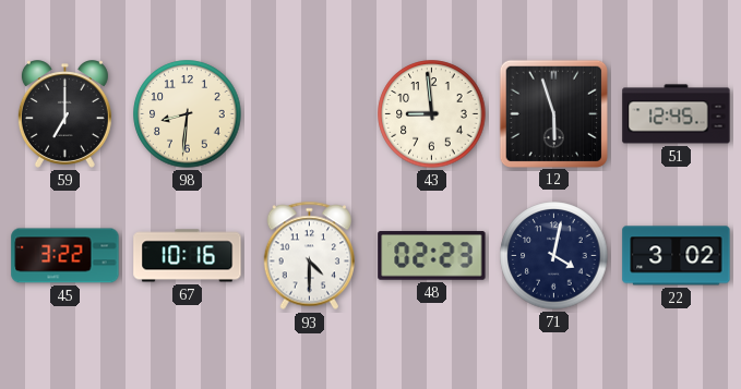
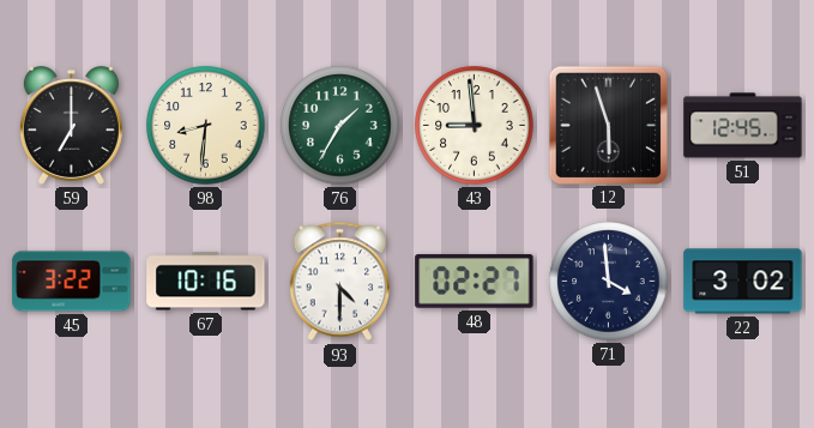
76: none -> 1:35 (340, 126)
48: 02:23 -> 02:27 (475, 282)
71: 4:02 -> 3:59 (609, 282)
